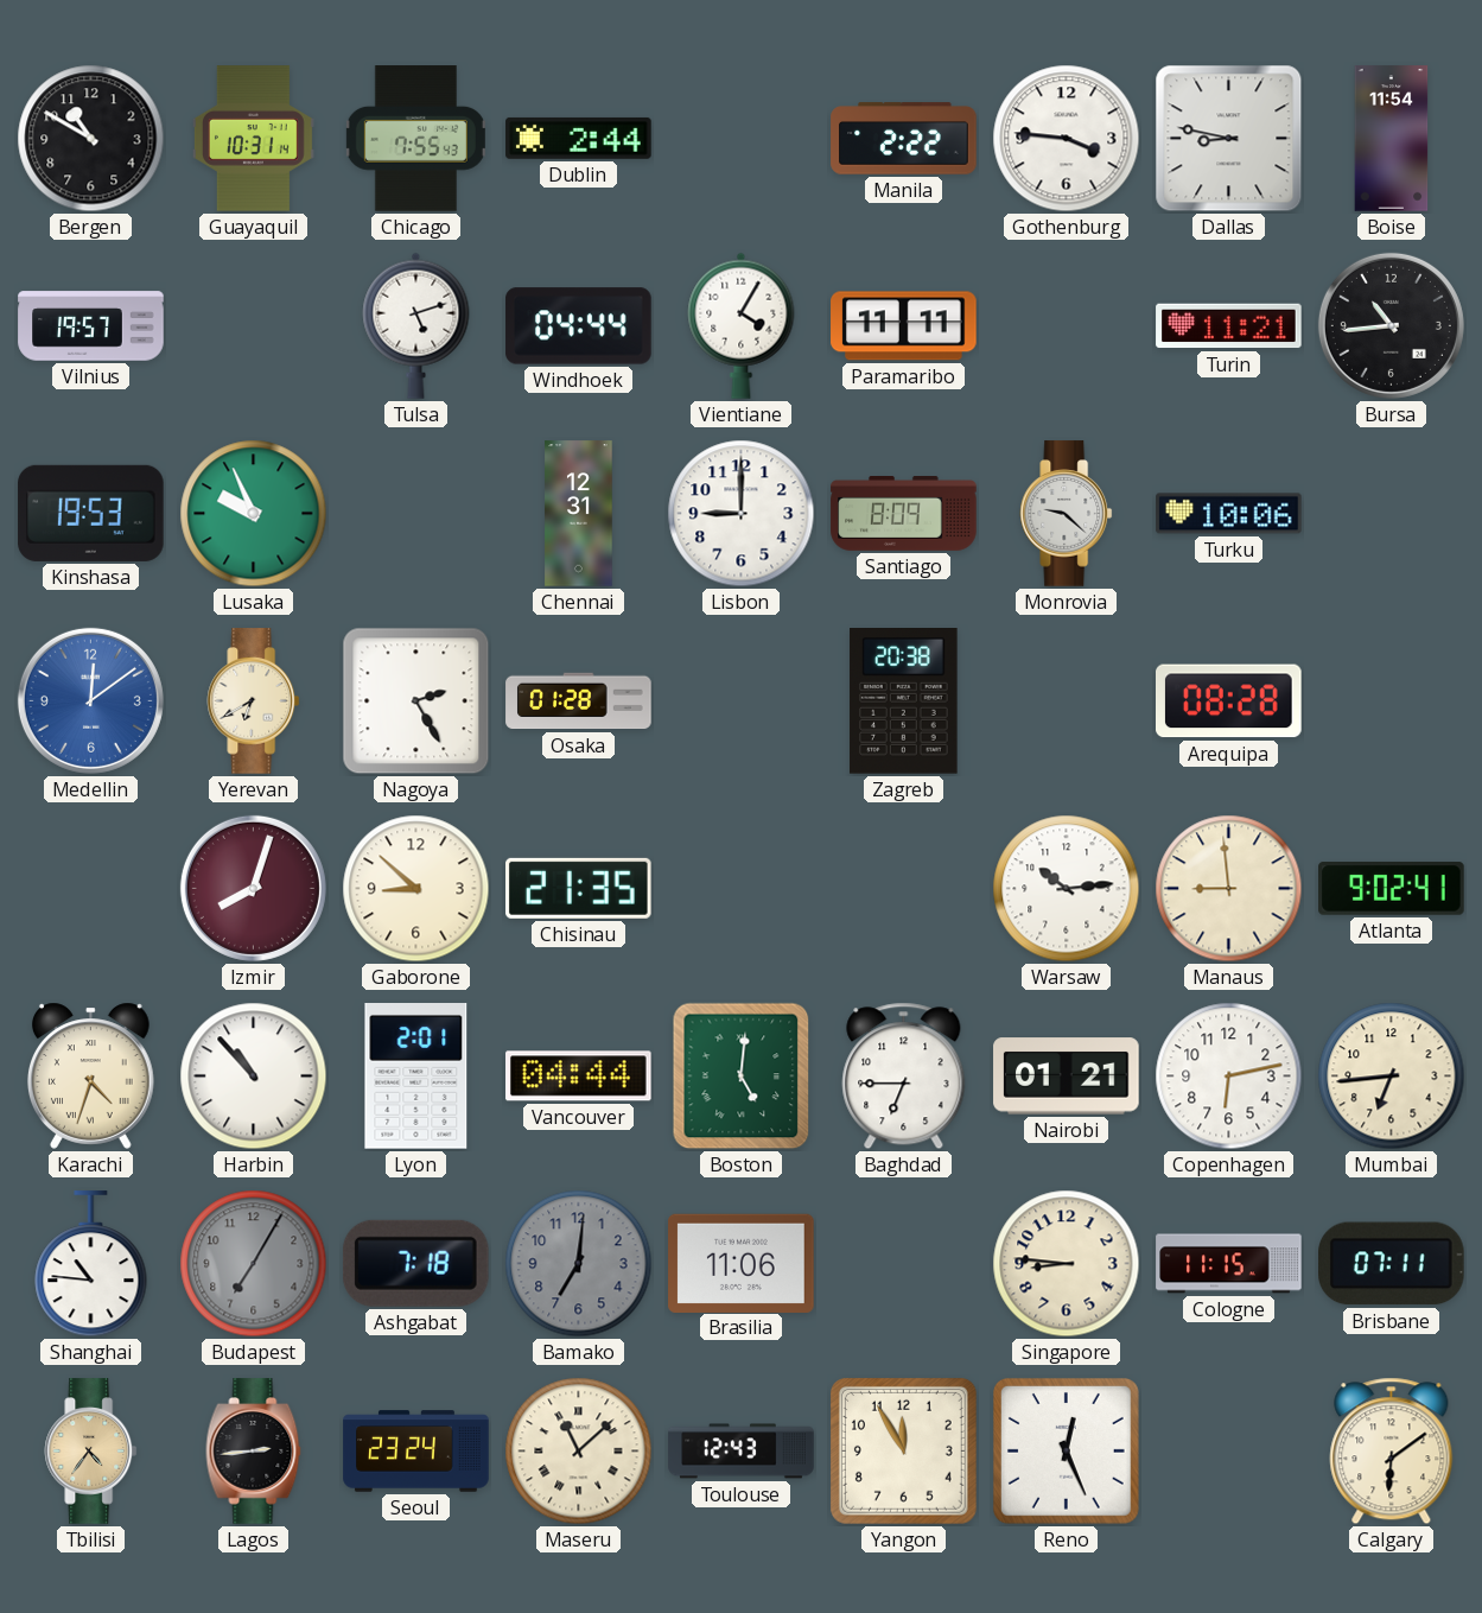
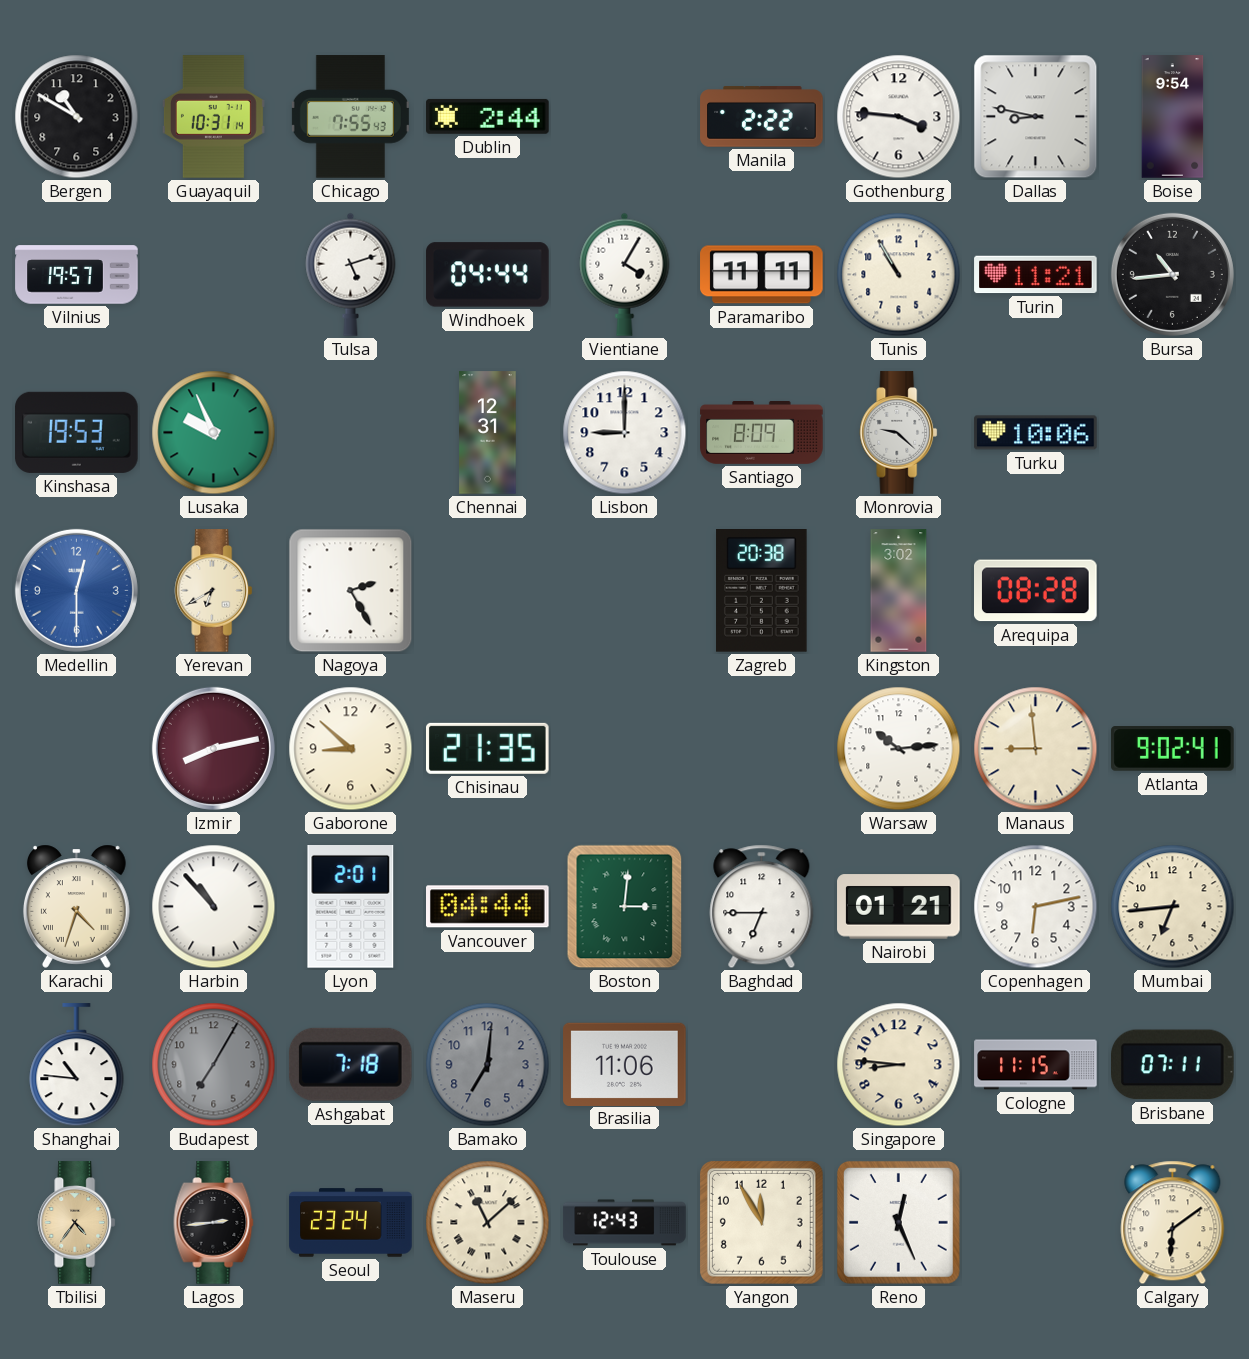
Boise: 11:54 -> 9:54 (1173, 117)
Tunis: none -> 10:55 (899, 275)
Medellin: 12:09 -> 12:30 (76, 590)
Osaka: 01:28 -> none (579, 701)
Kingston: none -> 3:02 (899, 591)
Izmir: 8:03 -> 8:13 (213, 748)
Boston: 5:01 -> 3:01 (625, 907)
